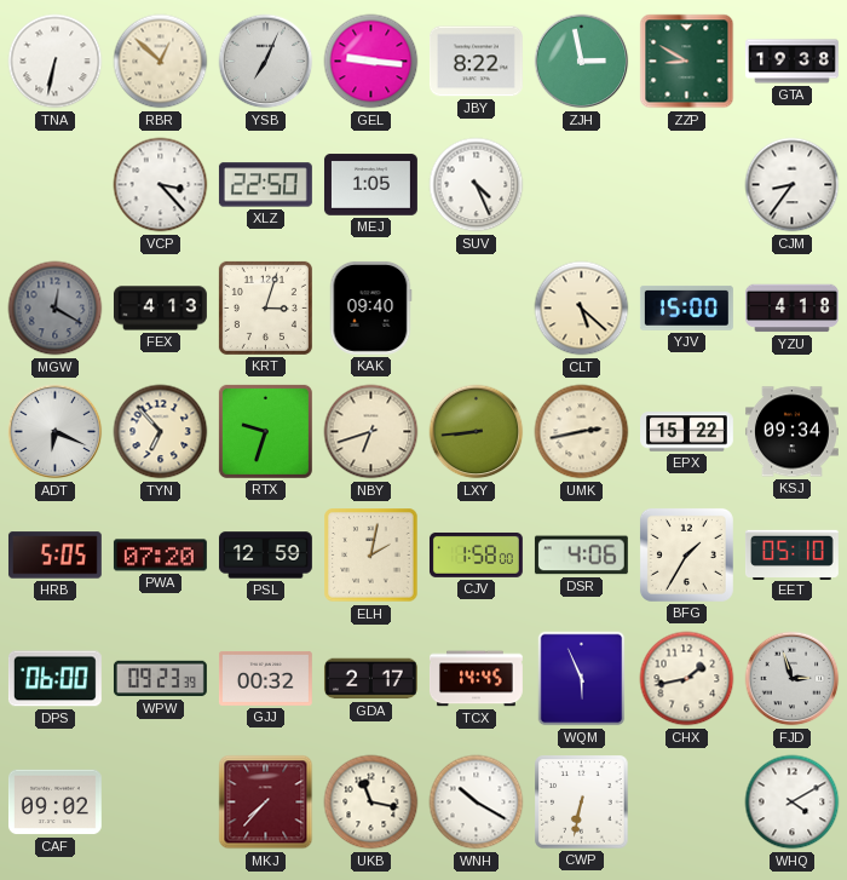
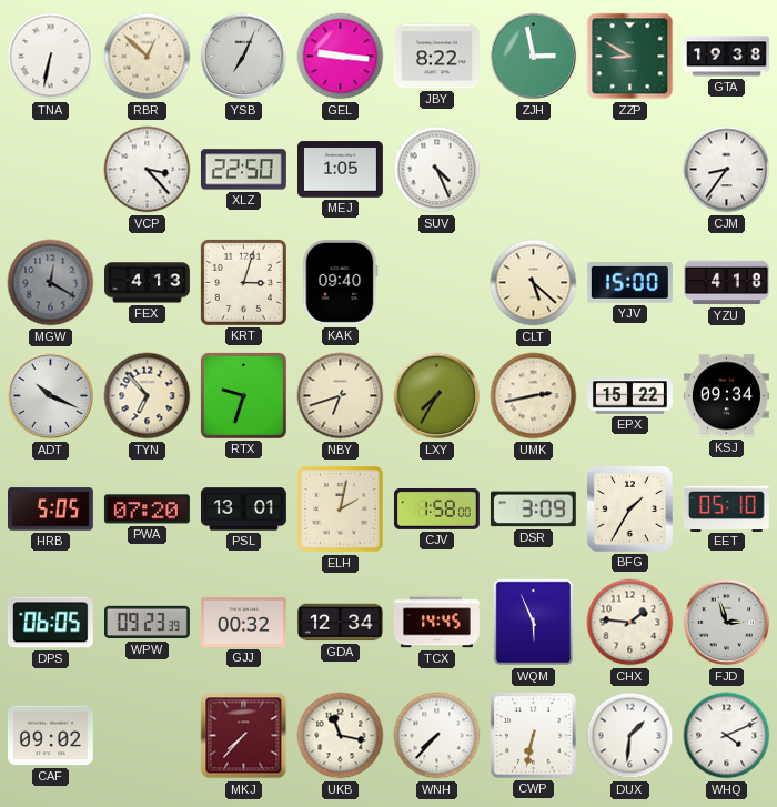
ADT: 6:19 -> 10:19 (51, 396)
LXY: 8:44 -> 7:35 (437, 396)
PSL: 12:59 -> 13:01 (243, 510)
DSR: 4:06 -> 3:09 (533, 510)
DPS: 06:00 -> 06:05 (50, 623)
GDA: 2:17 -> 12:34 (340, 623)
CHX: 1:43 -> 1:46 (630, 623)
WNH: 10:20 -> 7:37 (437, 736)
DUX: none -> 1:31 (630, 736)
WHQ: 4:10 -> 4:11 (727, 736)
